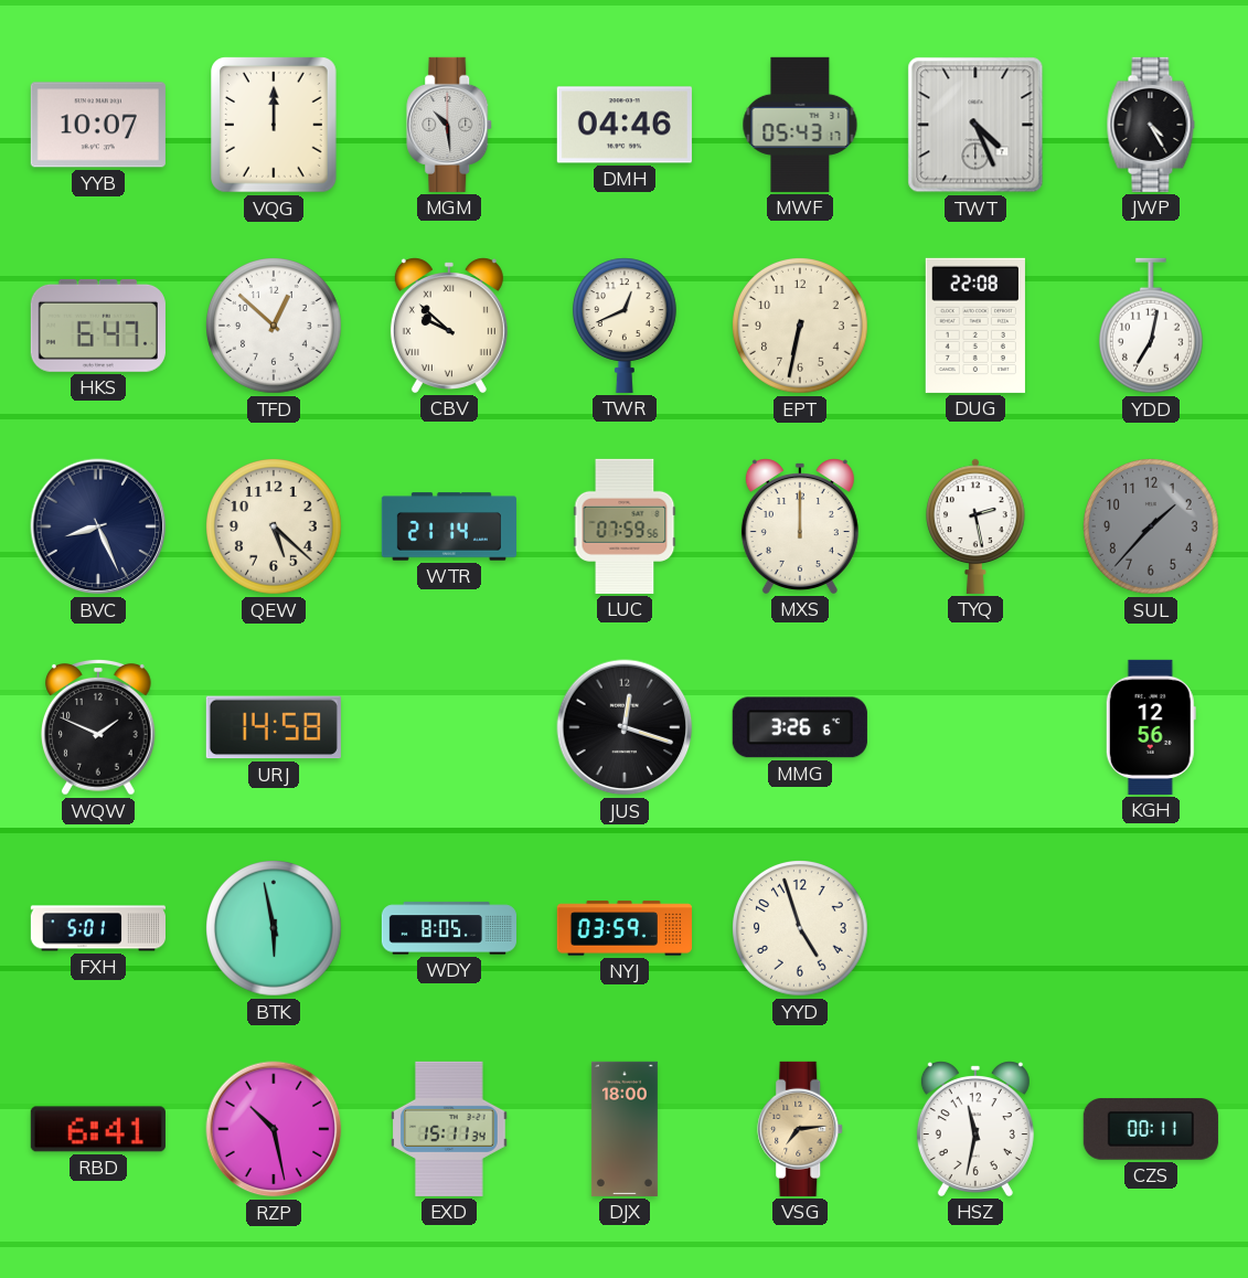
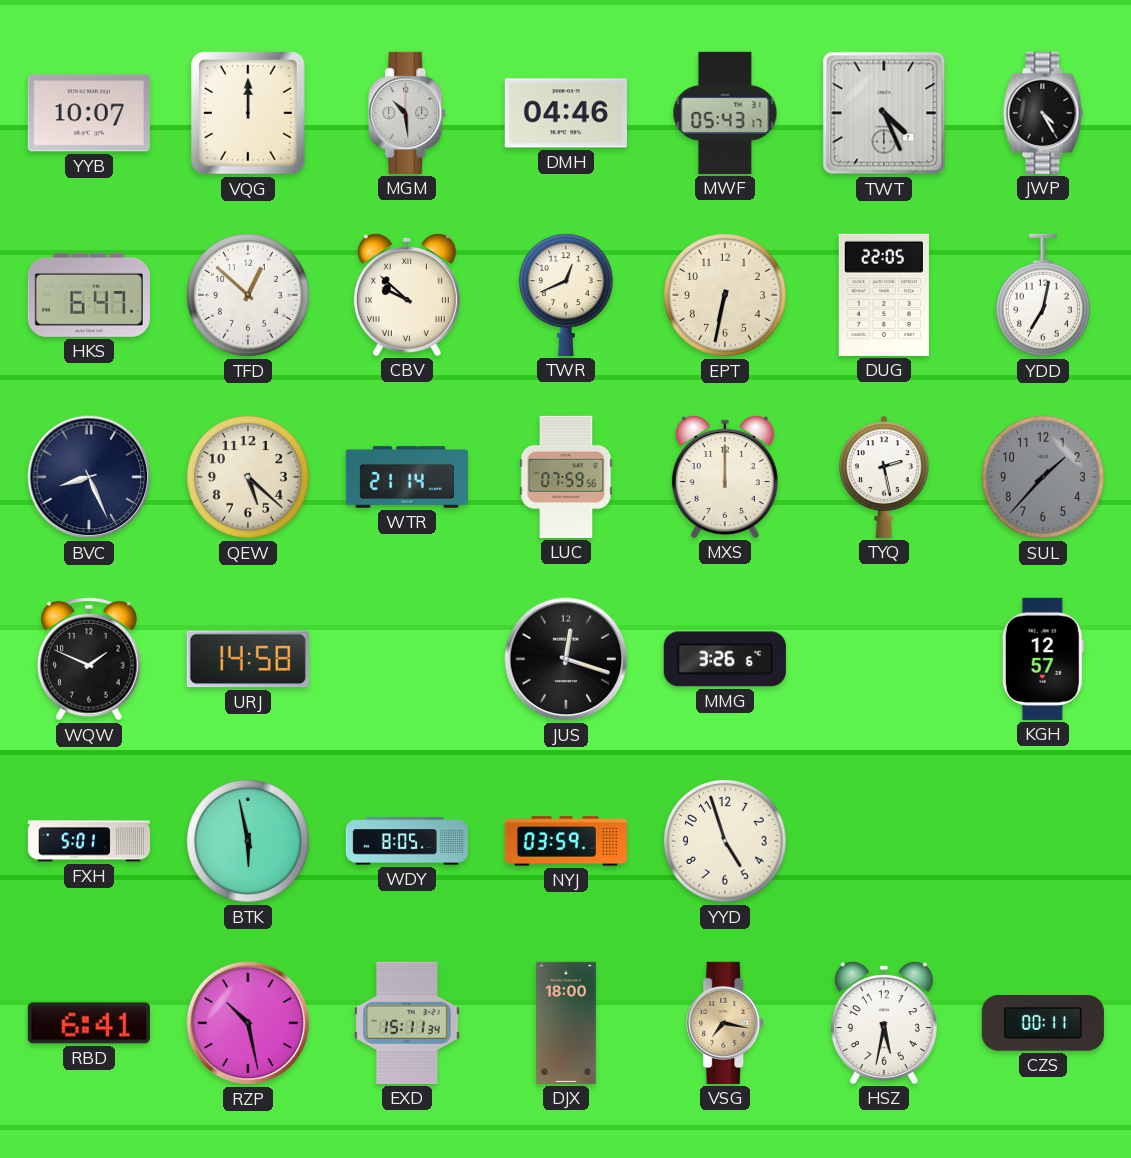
DUG: 22:08 -> 22:05 (884, 295)
KGH: 12:56 -> 12:57 (1043, 659)
VSG: 7:14 -> 7:17 (726, 1023)
HSZ: 11:32 -> 5:32 (884, 1023)
